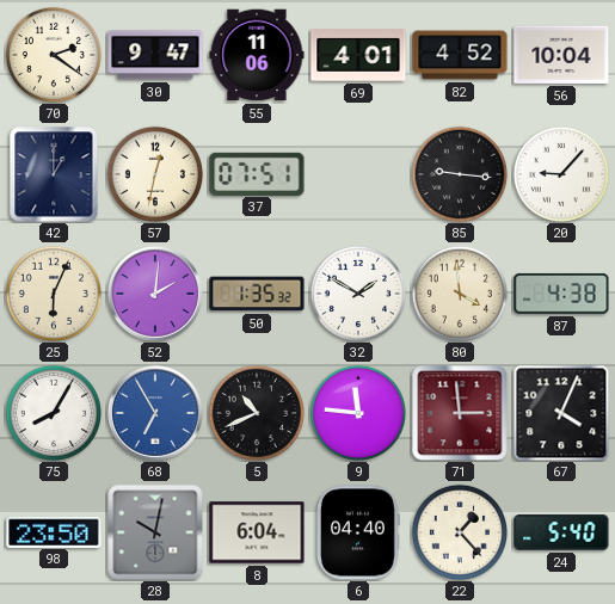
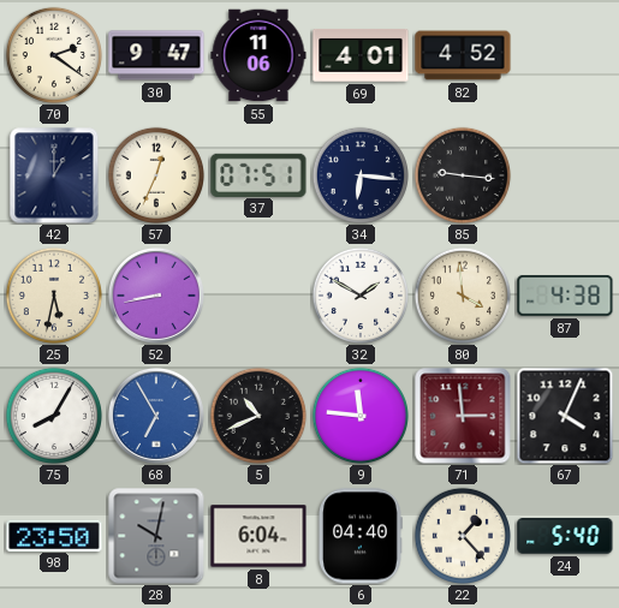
56: 10:04 -> none (561, 55)
57: 12:32 -> 12:34 (155, 174)
34: none -> 6:16 (359, 174)
20: 9:07 -> none (560, 173)
25: 6:04 -> 5:32 (53, 294)
52: 2:01 -> 8:43 (156, 296)
50: 1:35 -> none (257, 294)
